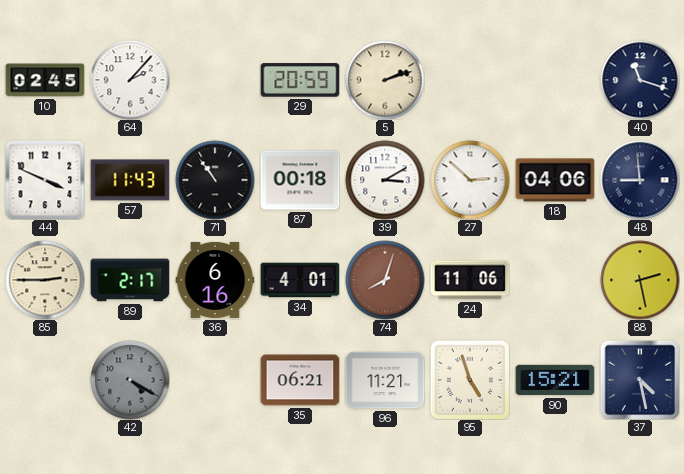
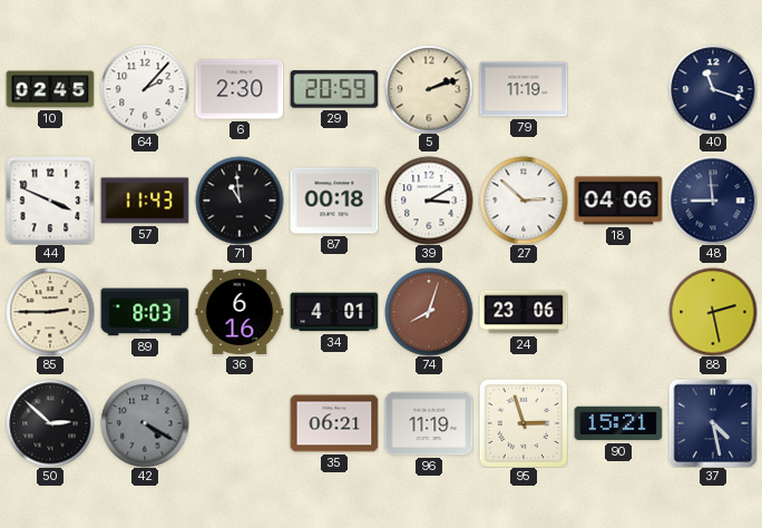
6: none -> 2:30 (240, 89)
79: none -> 11:19 (524, 89)
71: 10:54 -> 10:59 (240, 201)
89: 2:17 -> 8:03 (145, 312)
24: 11:06 -> 23:06 (524, 312)
50: none -> 2:52 (50, 423)
96: 11:21 -> 11:19 (429, 423)
95: 4:57 -> 2:57 (524, 423)
